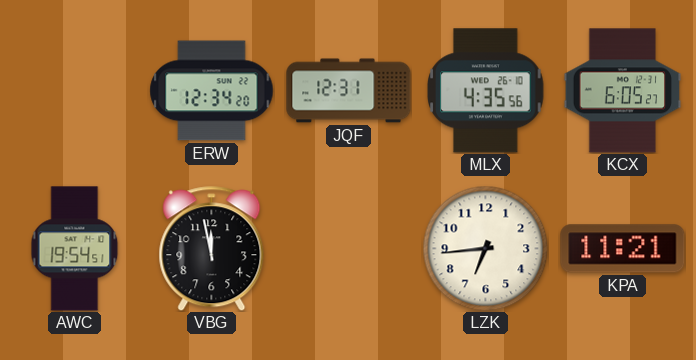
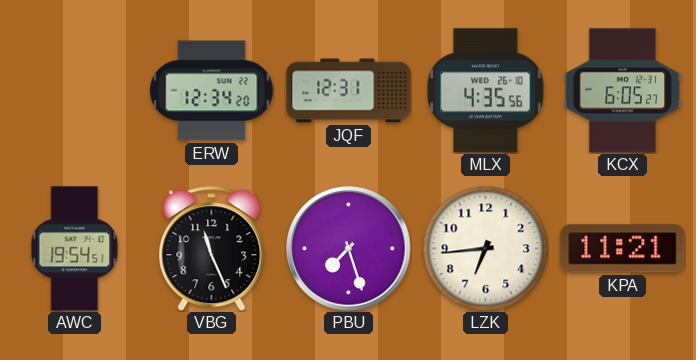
VBG: 11:58 -> 11:26 (212, 249)
PBU: none -> 7:27 (349, 249)
